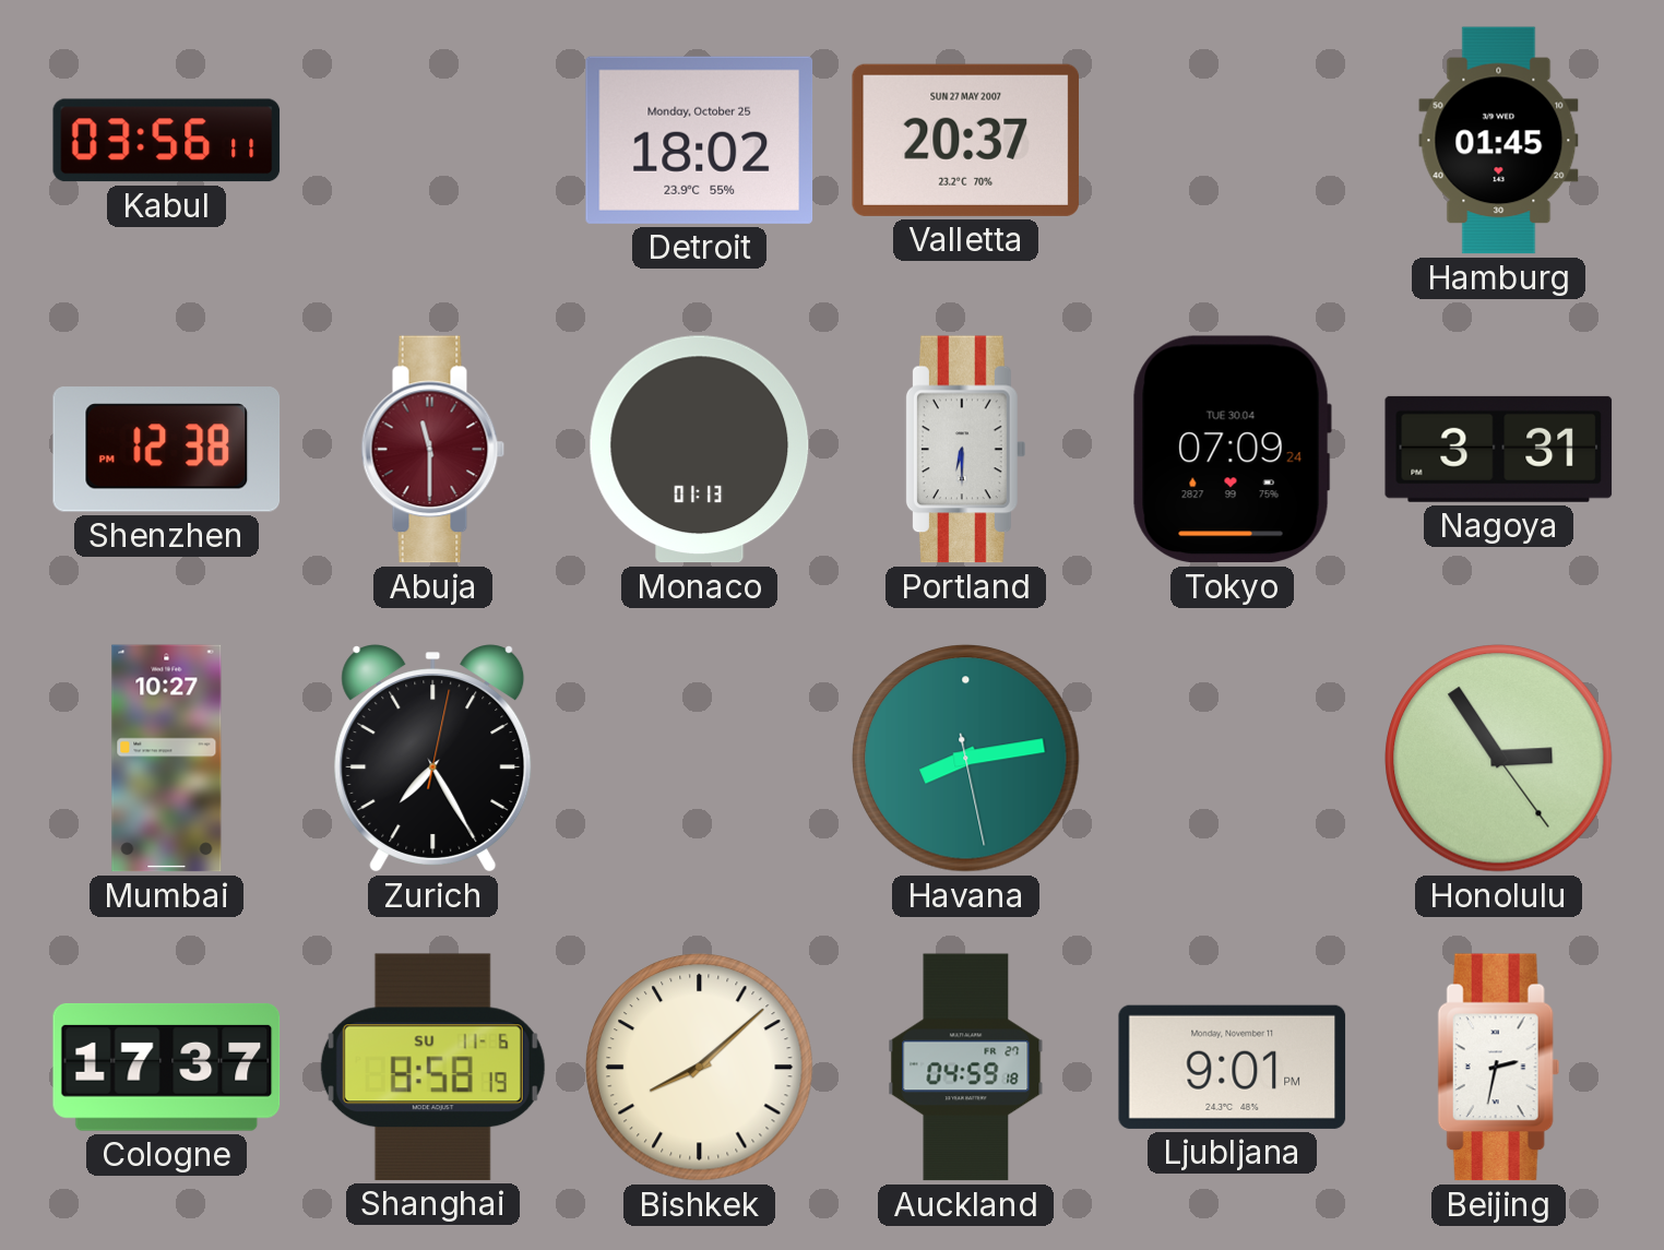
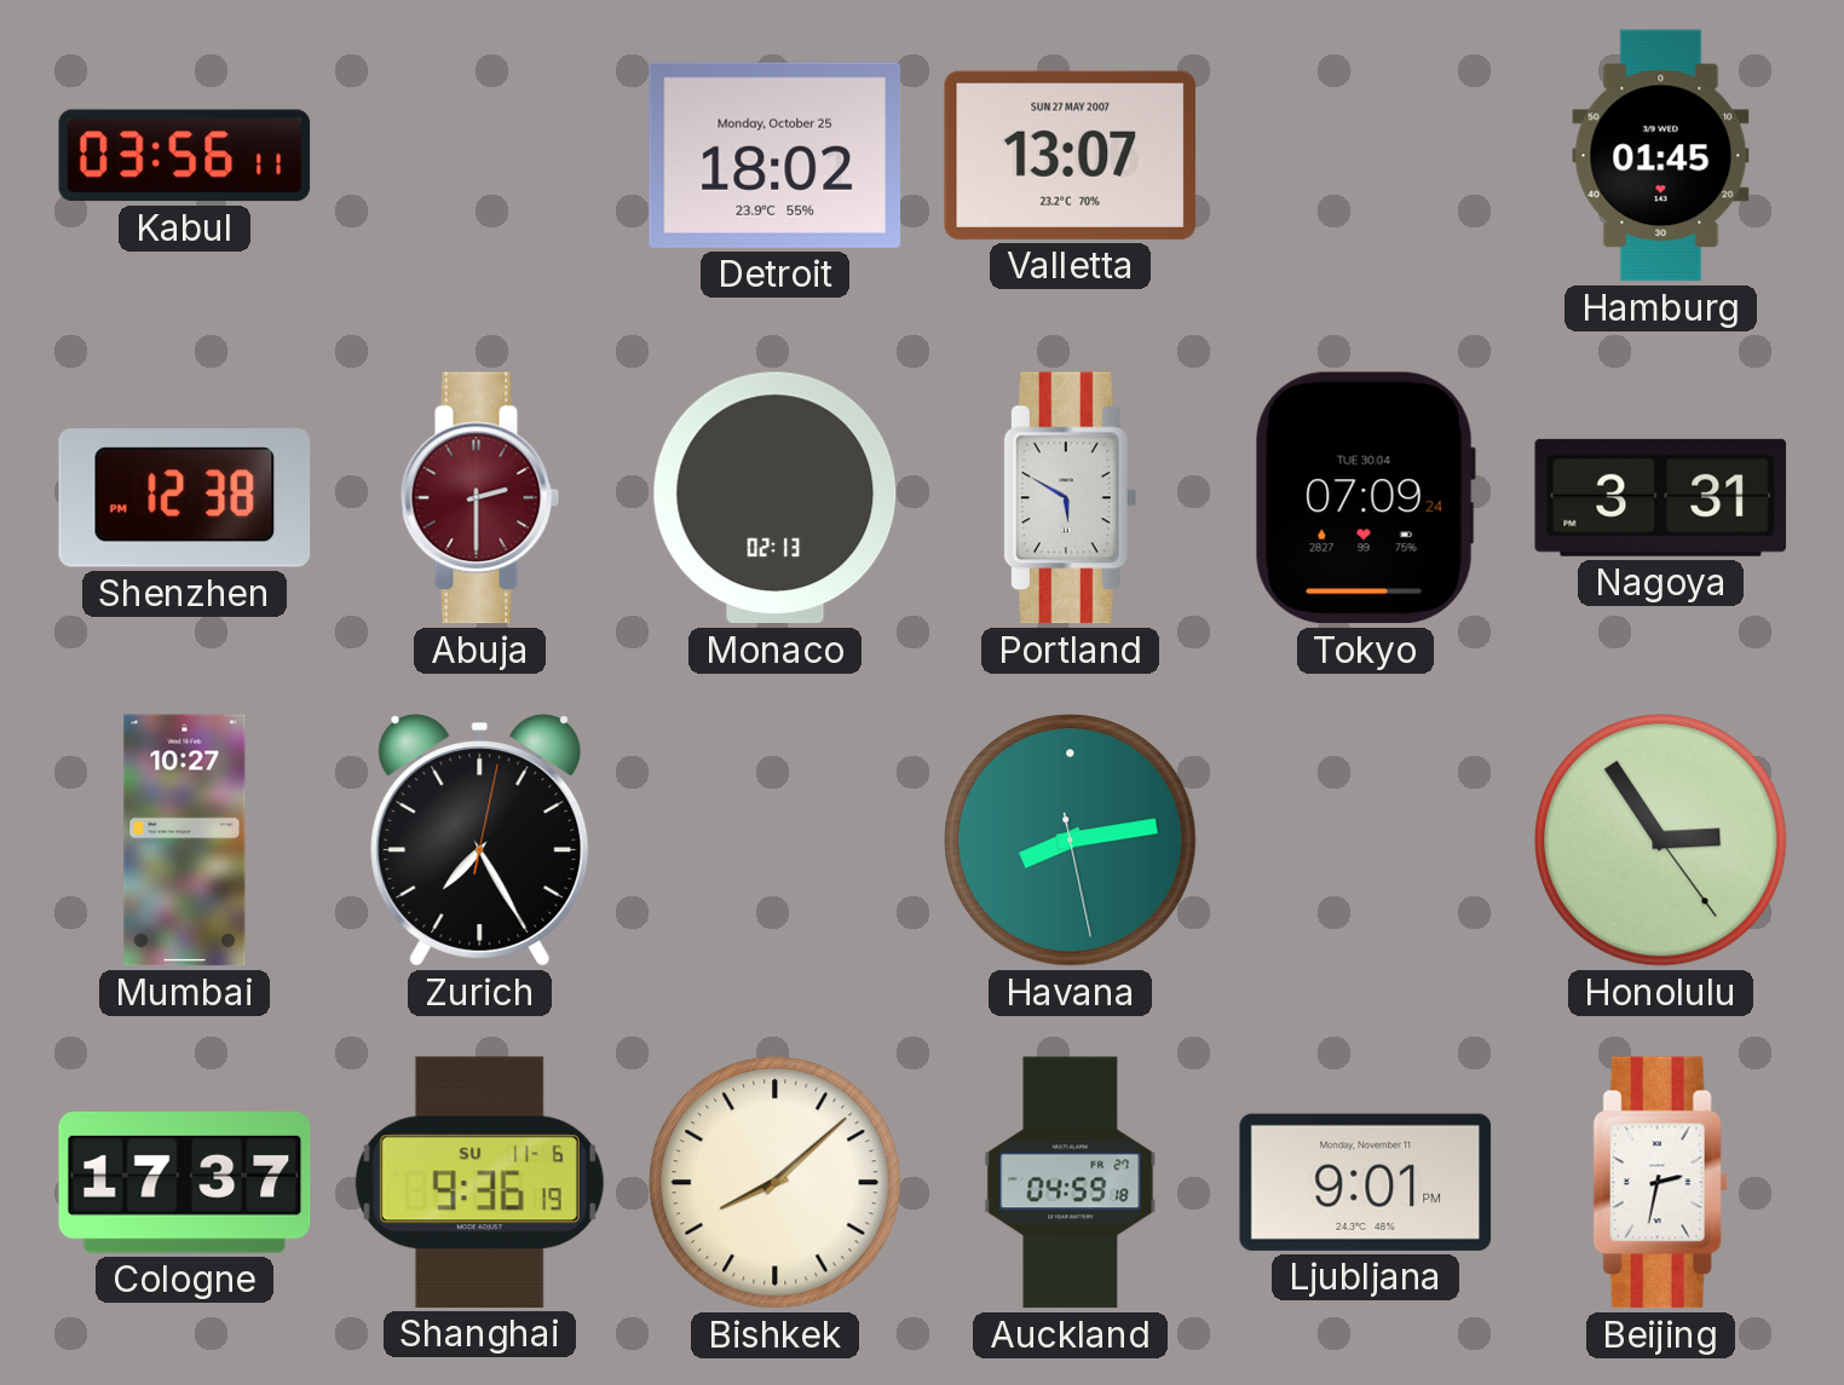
Valletta: 20:37 -> 13:07 (1071, 155)
Abuja: 11:30 -> 2:30 (480, 498)
Monaco: 01:13 -> 02:13 (776, 498)
Portland: 6:30 -> 5:50 (1070, 498)
Shanghai: 8:58 -> 9:36 (479, 1182)
